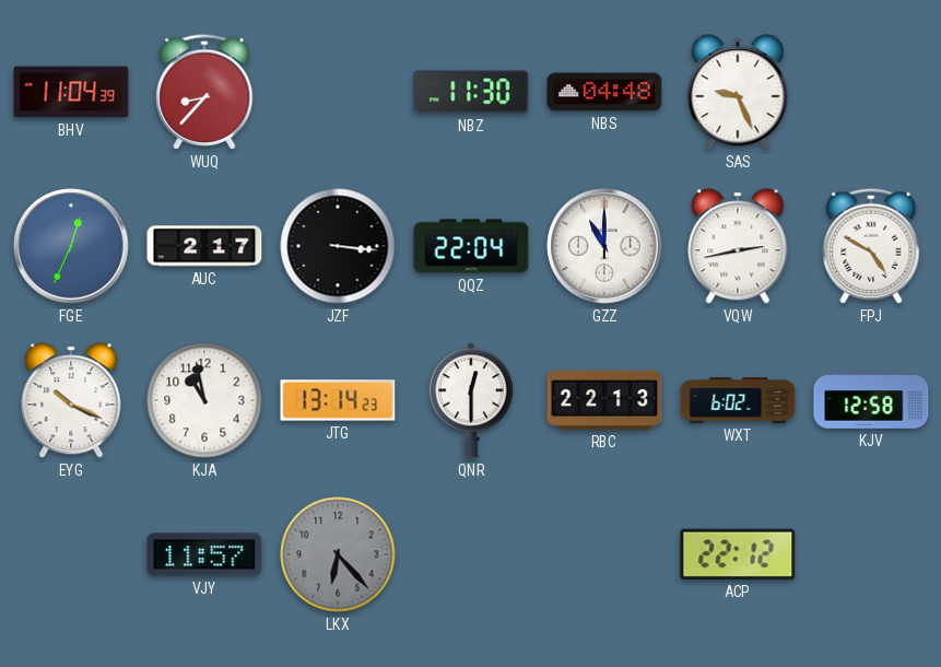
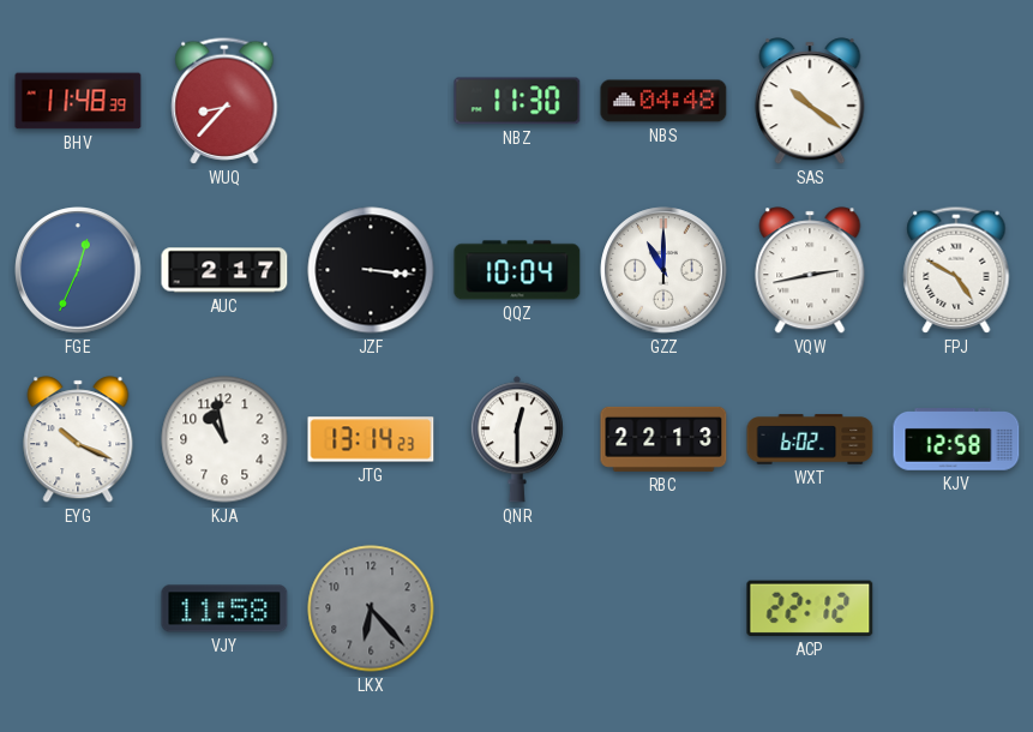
BHV: 11:04 -> 11:48 (78, 101)
SAS: 9:26 -> 10:21 (810, 101)
QQZ: 22:04 -> 10:04 (517, 270)
VJY: 11:57 -> 11:58 (224, 608)
